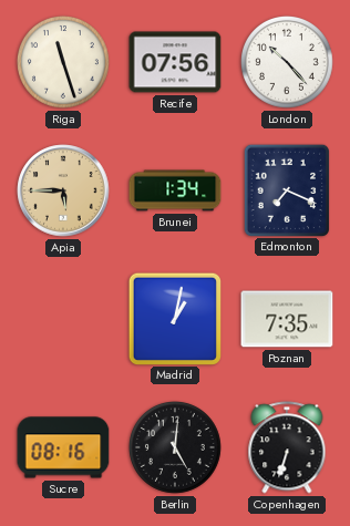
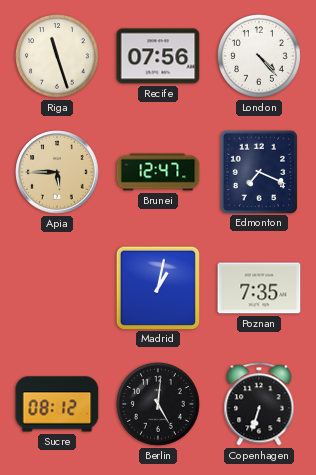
London: 10:23 -> 4:23 (260, 57)
Brunei: 1:34 -> 12:47 (158, 172)
Sucre: 08:16 -> 08:12 (57, 404)
